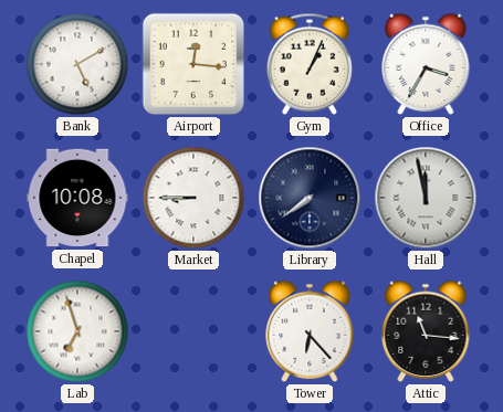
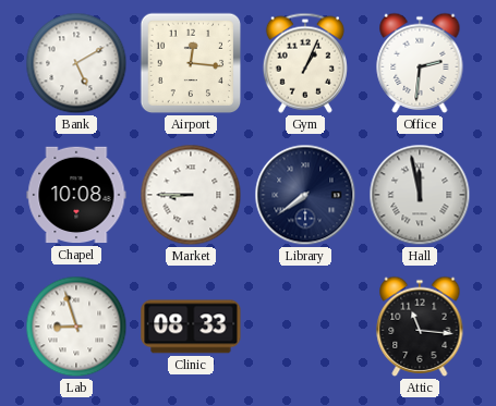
Office: 3:35 -> 2:31 (420, 63)
Lab: 6:57 -> 8:57 (76, 327)
Clinic: none -> 08:33 (191, 327)
Tower: 6:23 -> none (310, 331)
